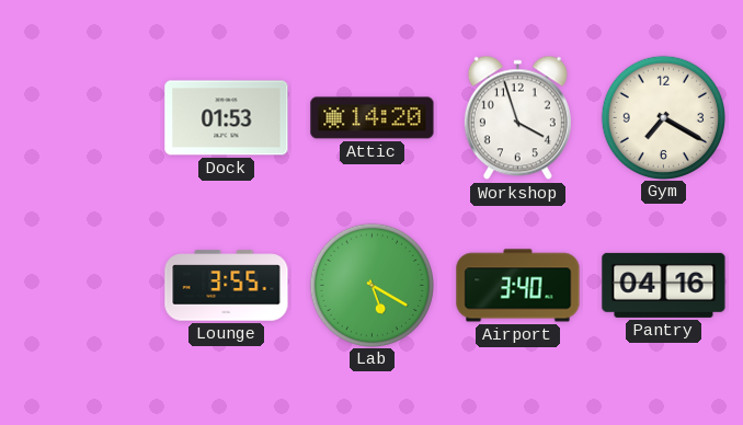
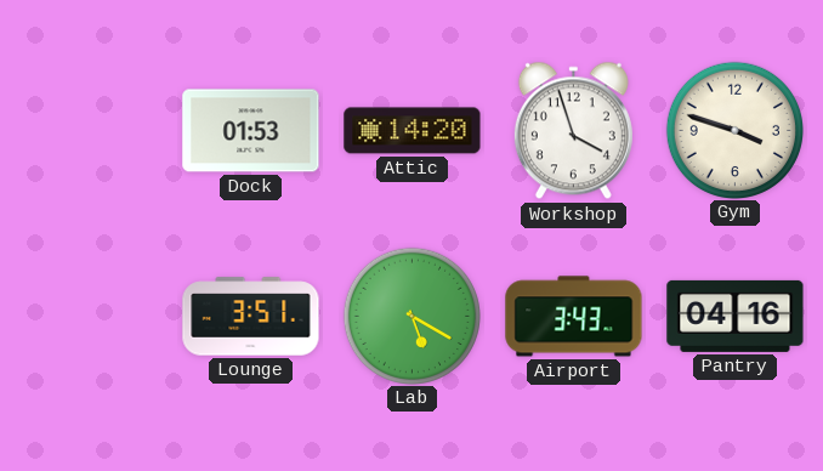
Gym: 7:20 -> 3:48 (734, 130)
Lounge: 3:55 -> 3:51 (251, 317)
Airport: 3:40 -> 3:43 (574, 317)
